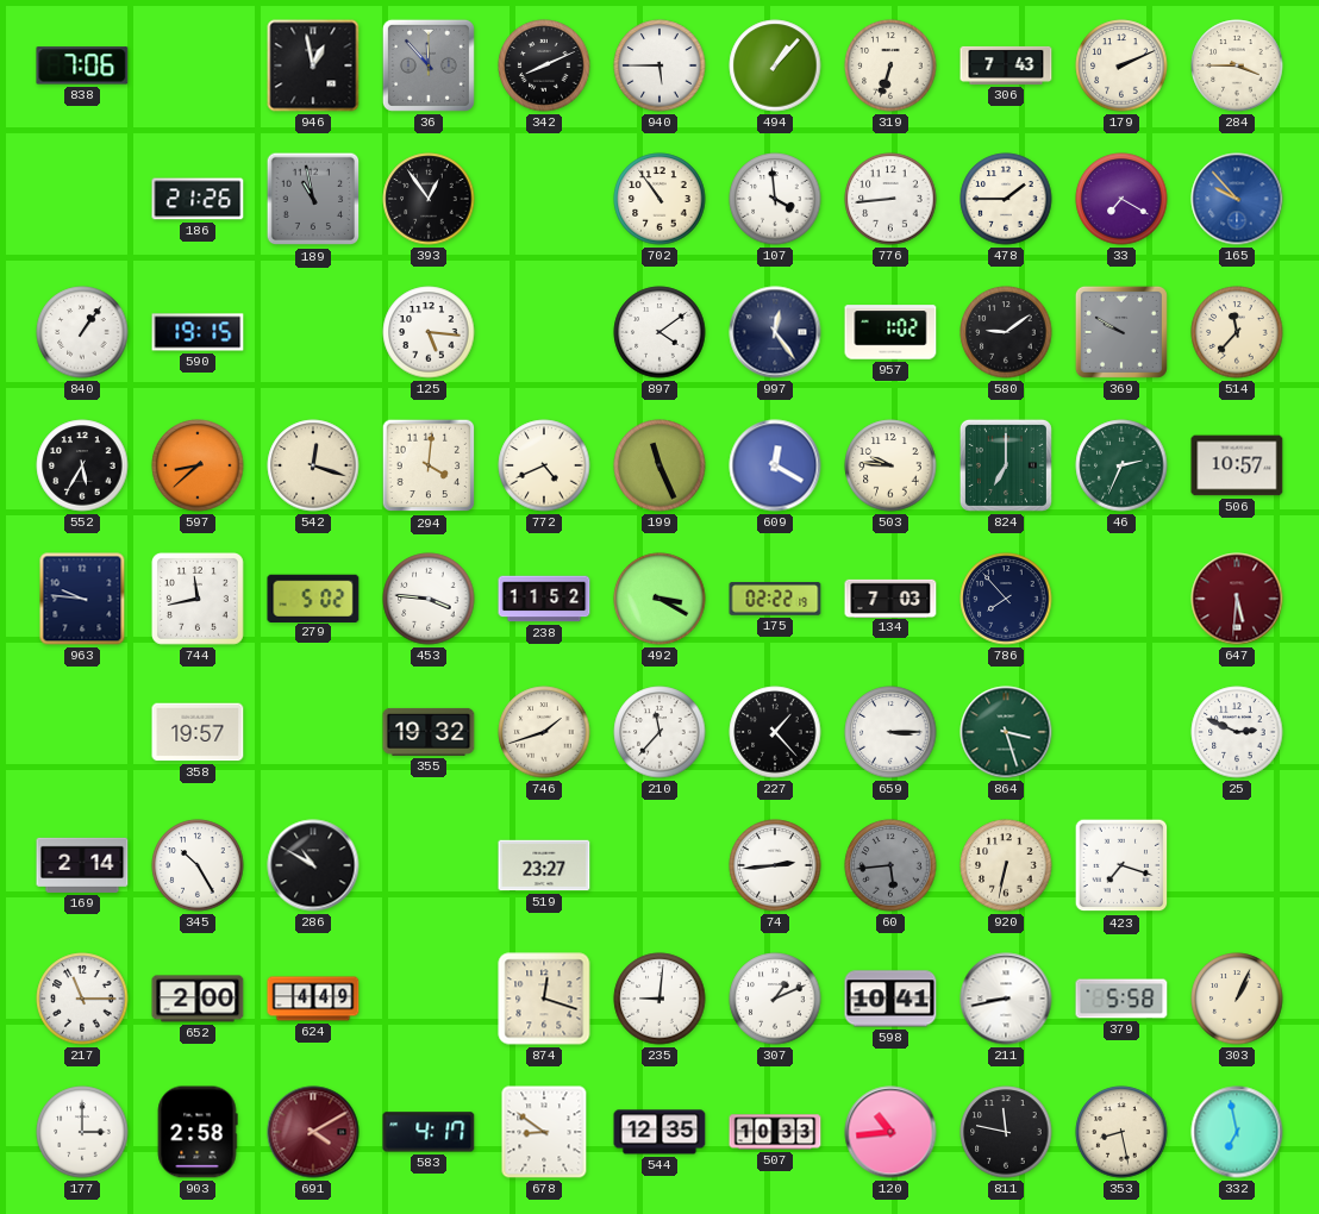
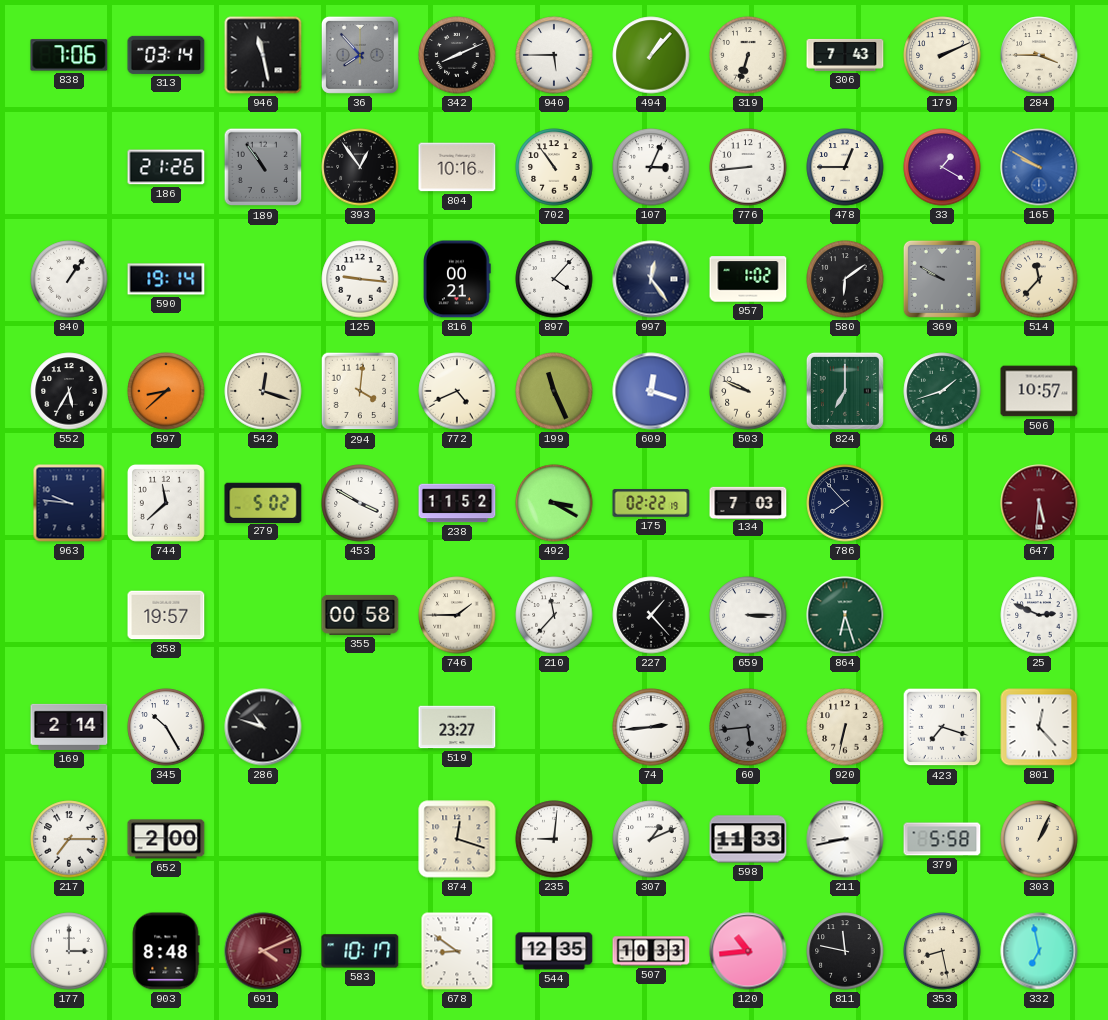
313: none -> 03:14 (166, 55)
946: 12:58 -> 11:28 (263, 55)
36: 11:53 -> 7:53 (360, 55)
189: 10:58 -> 10:54 (263, 167)
804: none -> 10:16 (457, 167)
107: 3:59 -> 3:04 (651, 167)
478: 1:45 -> 12:45 (845, 167)
33: 7:20 -> 1:20 (942, 167)
165: 9:53 -> 9:50 (1039, 167)
590: 19:15 -> 19:14 (166, 279)
125: 5:16 -> 9:16 (360, 279)
816: none -> 00:21 (457, 279)
897: 4:09 -> 4:07 (554, 279)
580: 9:09 -> 6:09 (845, 279)
609: 12:20 -> 12:18 (651, 391)
503: 9:46 -> 9:49 (748, 391)
46: 2:34 -> 1:42 (942, 391)
744: 11:43 -> 11:38 (166, 503)
453: 3:46 -> 3:50 (360, 503)
355: 19:32 -> 00:58 (360, 615)
746: 1:42 -> 1:45 (457, 615)
864: 3:27 -> 6:27 (845, 615)
286: 10:50 -> 10:48 (263, 727)
801: none -> 12:23 (1039, 727)
217: 11:15 -> 7:15 (69, 839)
624: 4:49 -> none (313, 999)
598: 10:41 -> 11:33 (748, 839)
903: 2:58 -> 8:48 (166, 951)
691: 4:10 -> 4:11 (263, 951)
583: 4:17 -> 10:17 (360, 951)
